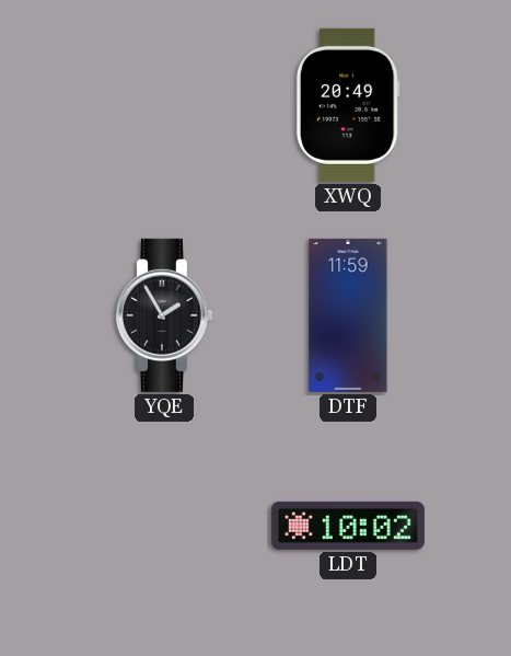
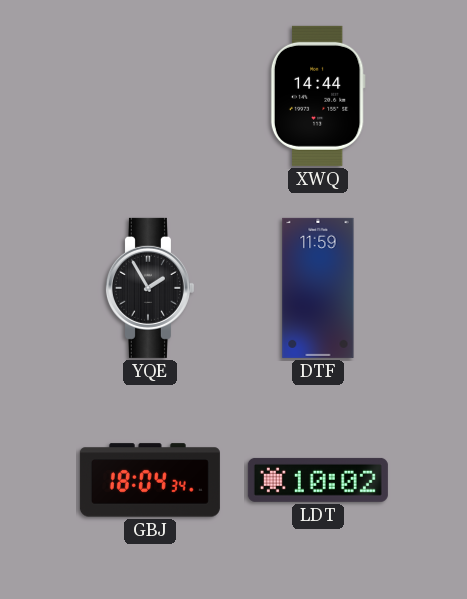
XWQ: 20:49 -> 14:44 (318, 96)
GBJ: none -> 18:04 (150, 480)
